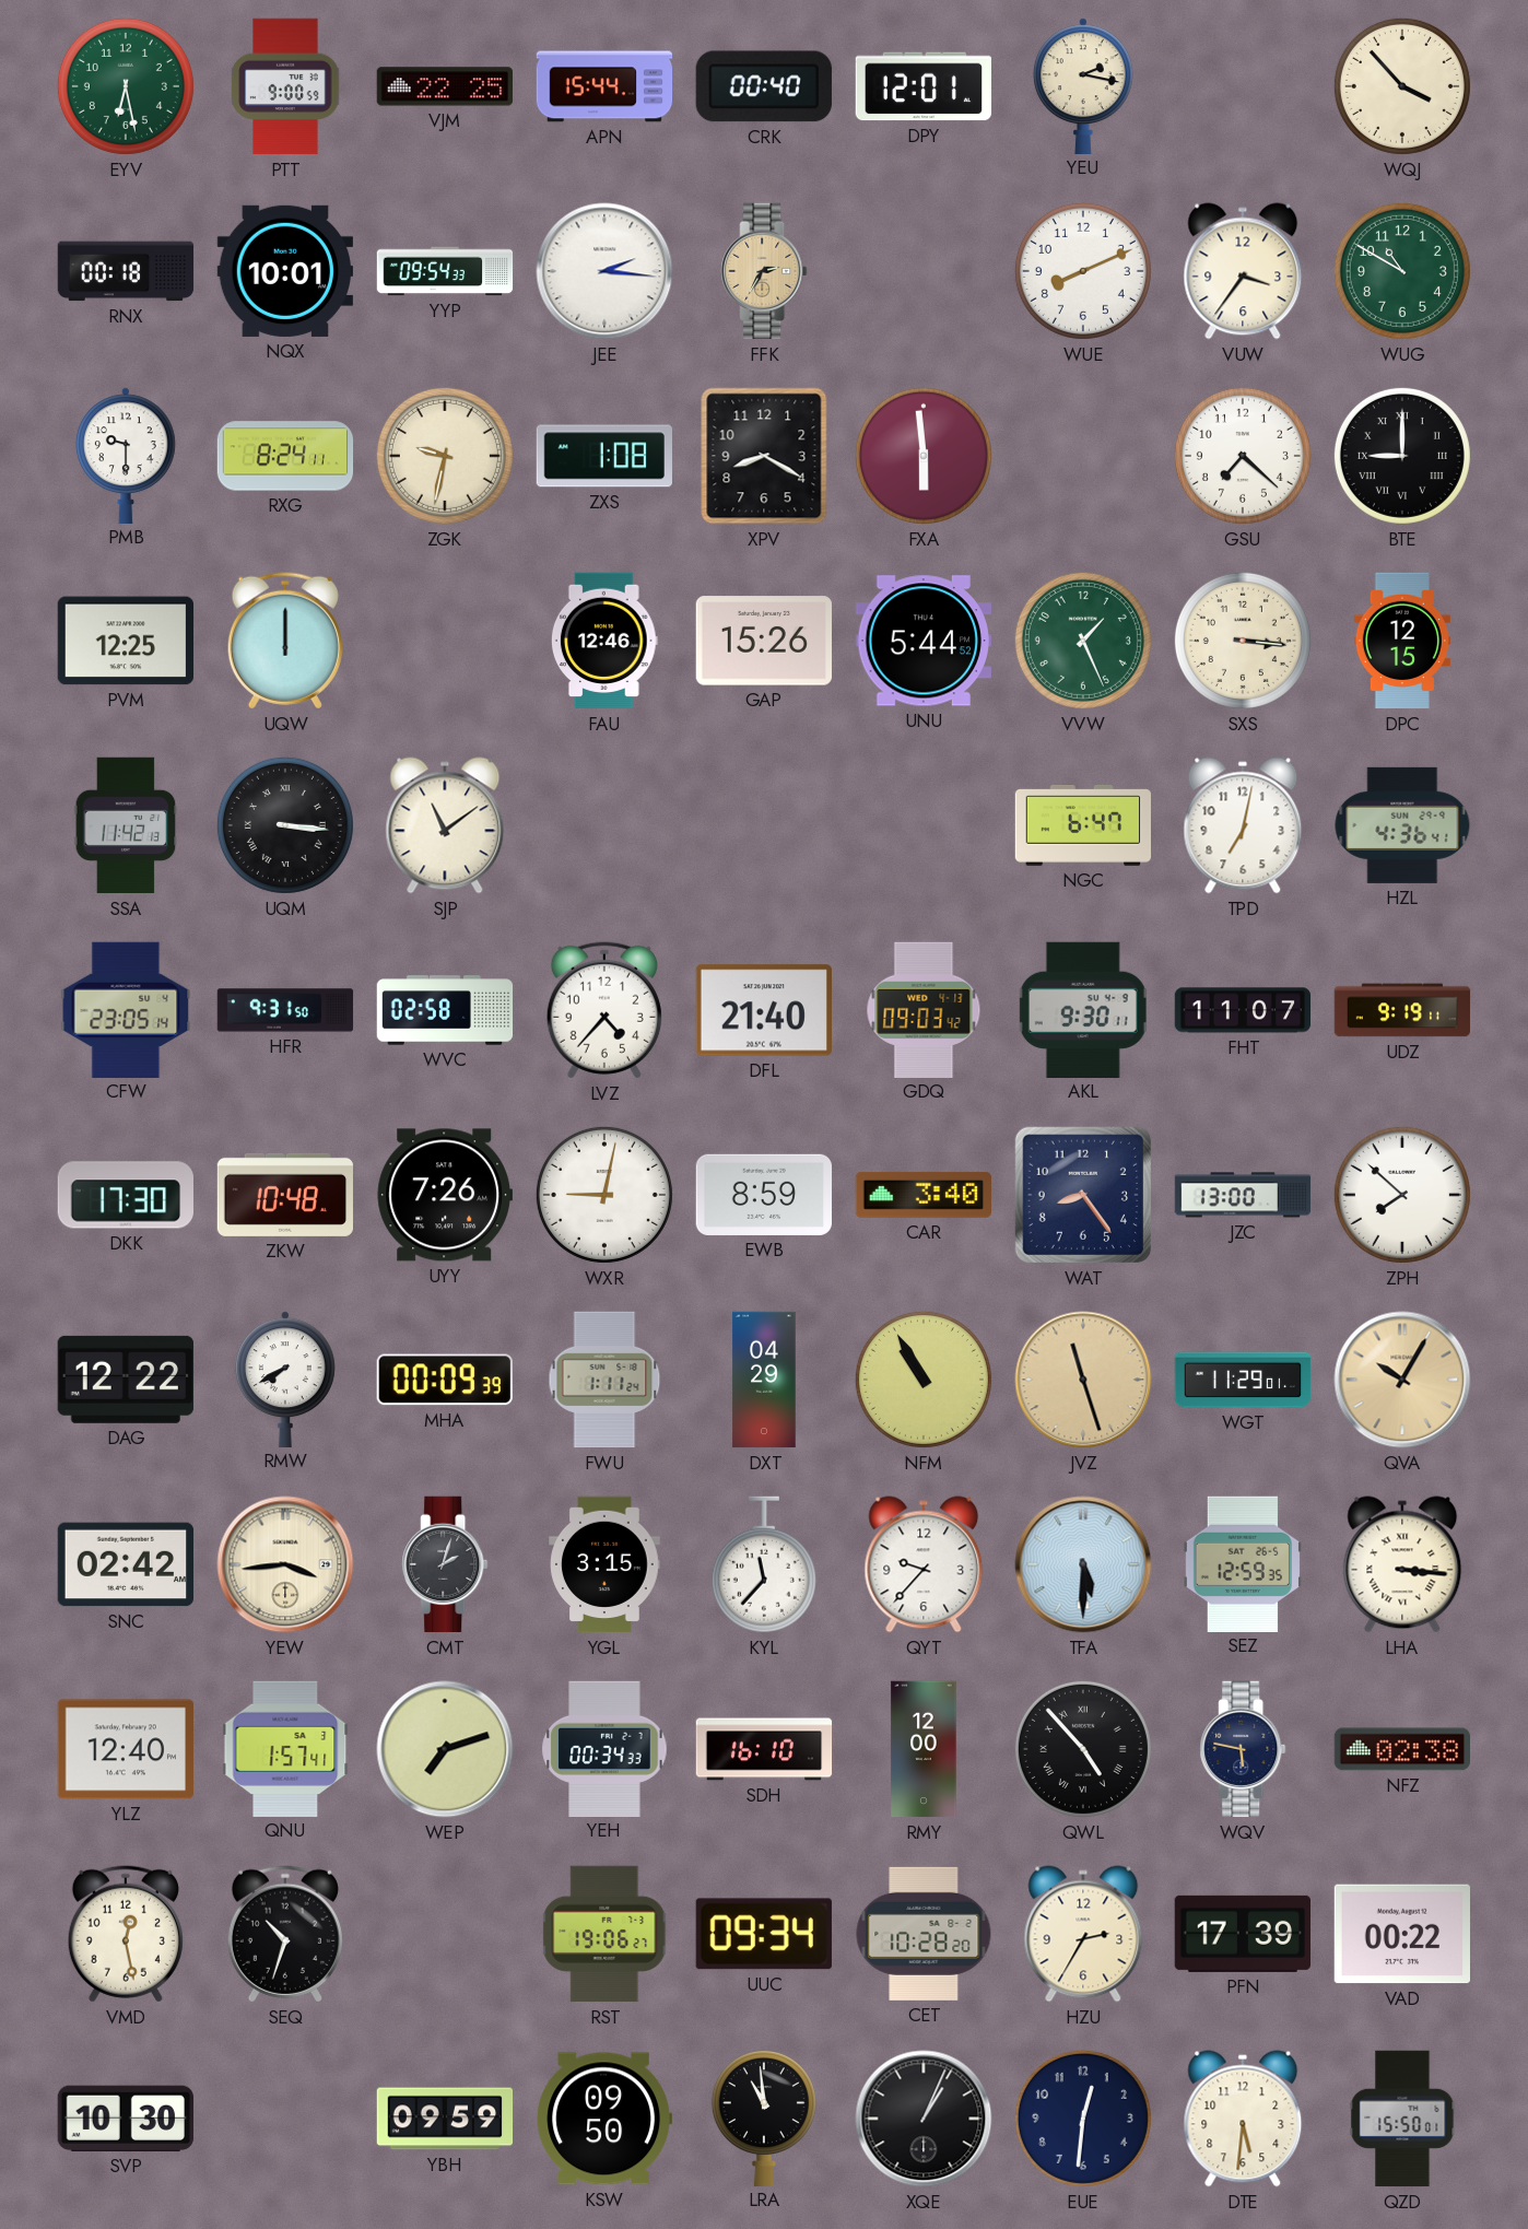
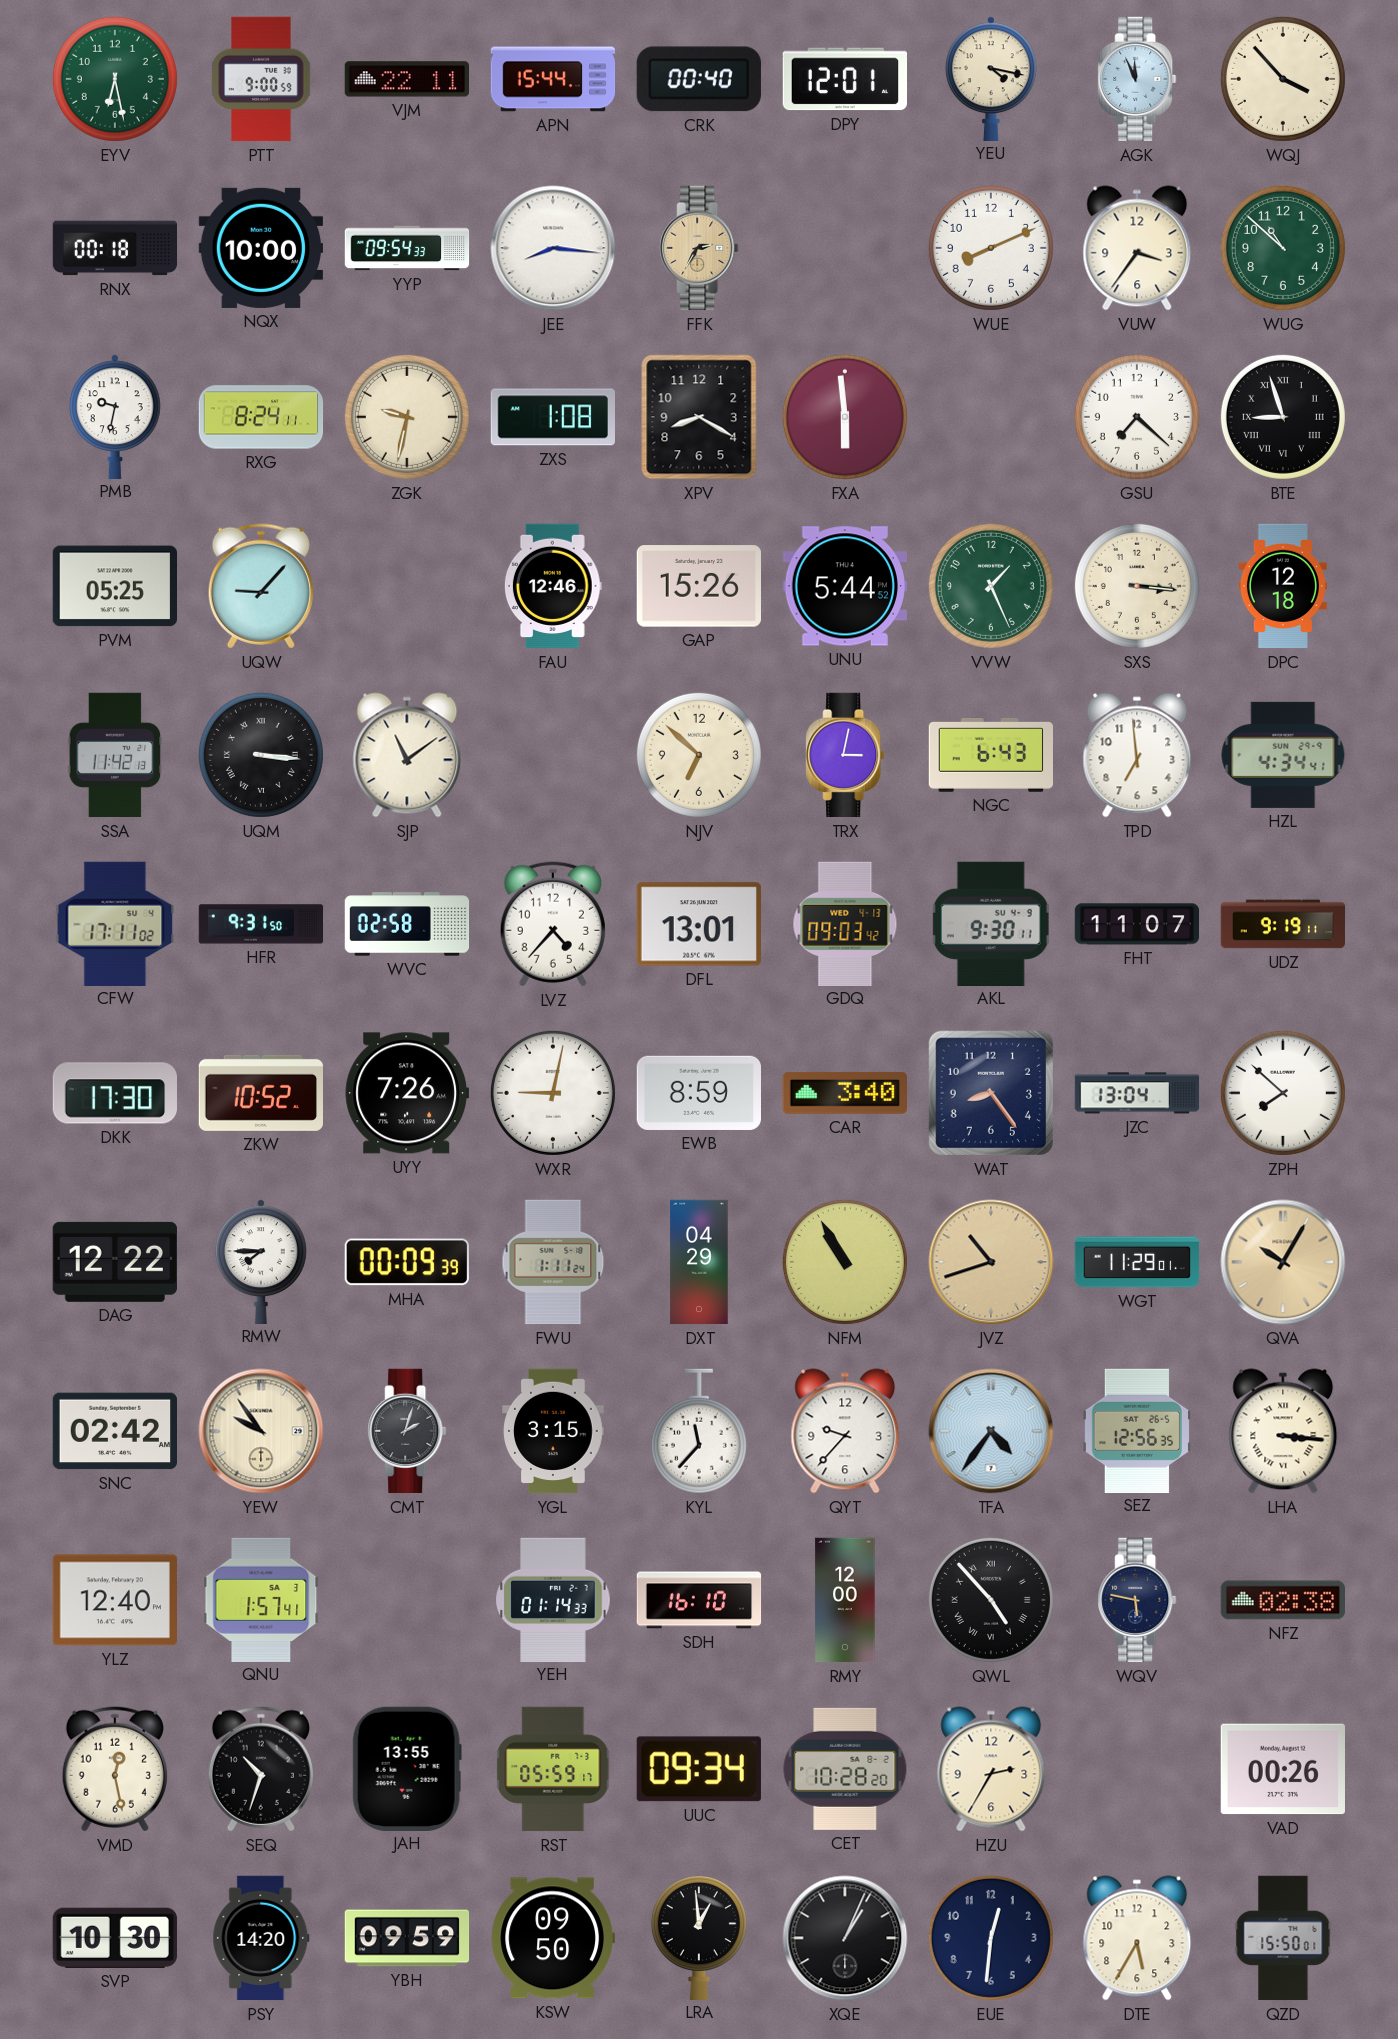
VJM: 22:25 -> 22:11 (406, 79)
YEU: 2:17 -> 4:17 (991, 78)
AGK: none -> 11:56 (1137, 79)
NQX: 10:01 -> 10:00 (260, 248)
JEE: 2:16 -> 8:16 (553, 248)
WUG: 10:50 -> 10:52 (1283, 248)
PMB: 9:30 -> 9:32 (115, 416)
BTE: 9:00 -> 8:57 (1283, 417)
PVM: 12:25 -> 05:25 (114, 586)
UQW: 12:00 -> 9:07 (261, 586)
DPC: 12:15 -> 12:18 (1283, 586)
NJV: none -> 6:52 (699, 755)
TRX: none -> 3:02 (845, 755)
NGC: 6:47 -> 6:43 (991, 756)
TPD: 7:02 -> 6:59 (1137, 755)
HZL: 4:36 -> 4:34 (1283, 755)
CFW: 23:05 -> 17:11 (115, 923)
DFL: 21:40 -> 13:01 (699, 924)
ZKW: 10:48 -> 10:52 (260, 1093)
JZC: 13:00 -> 13:04 (1137, 1093)
RMW: 7:40 -> 7:45 (261, 1261)
JVZ: 11:27 -> 10:42 (991, 1262)
YEW: 3:44 -> 9:54 (261, 1431)
TFA: 5:30 -> 4:36 (991, 1431)
SEZ: 12:59 -> 12:56 (1137, 1430)
WEP: 7:12 -> none (445, 1749)
YEH: 00:34 -> 01:14 (553, 1599)
JAH: none -> 13:55 (407, 1768)
RST: 19:06 -> 05:59 (554, 1769)
PFN: 17:39 -> none (1242, 1934)
VAD: 00:22 -> 00:26 (1282, 1769)
PSY: none -> 14:20 (261, 1938)
LRA: 10:59 -> 12:59 (699, 1938)
DTE: 5:31 -> 5:35 (1137, 1938)
